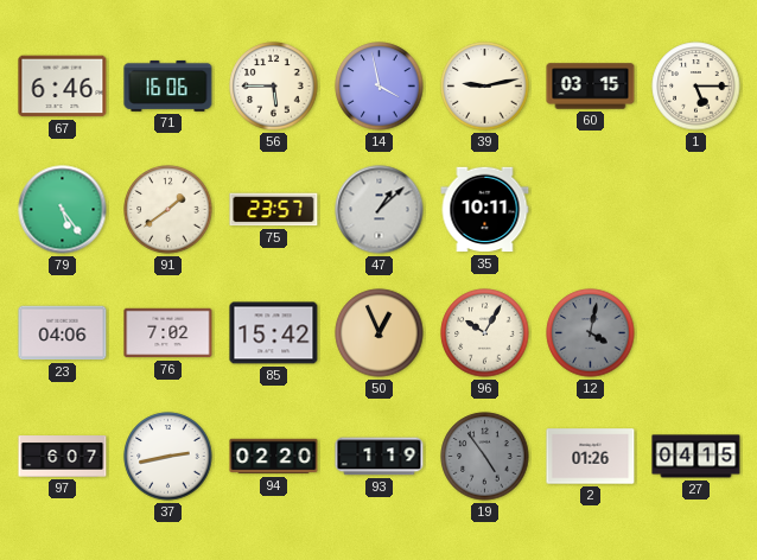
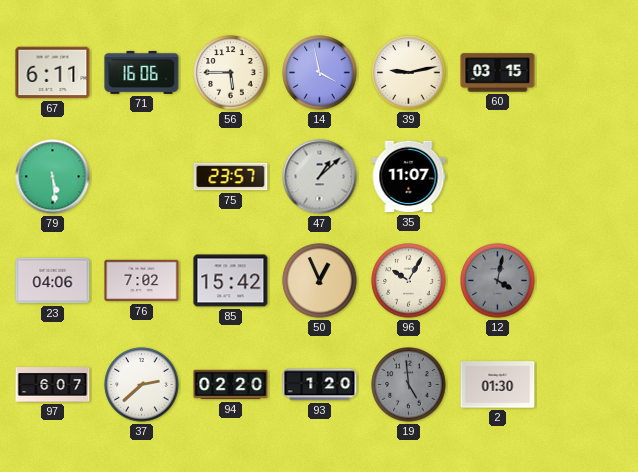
67: 6:46 -> 6:11 (53, 73)
1: 5:15 -> none (696, 87)
79: 5:24 -> 5:29 (53, 177)
91: 1:39 -> none (168, 210)
35: 10:11 -> 11:07 (409, 177)
37: 2:43 -> 2:38 (142, 385)
93: 1:19 -> 1:20 (320, 385)
19: 4:54 -> 4:59 (409, 385)
2: 01:26 -> 01:30 (498, 385)
27: 04:15 -> none (696, 457)
